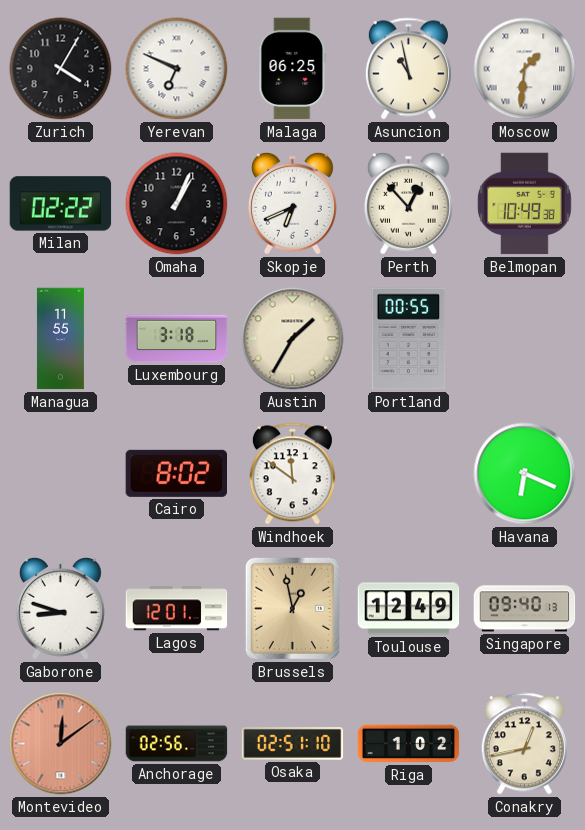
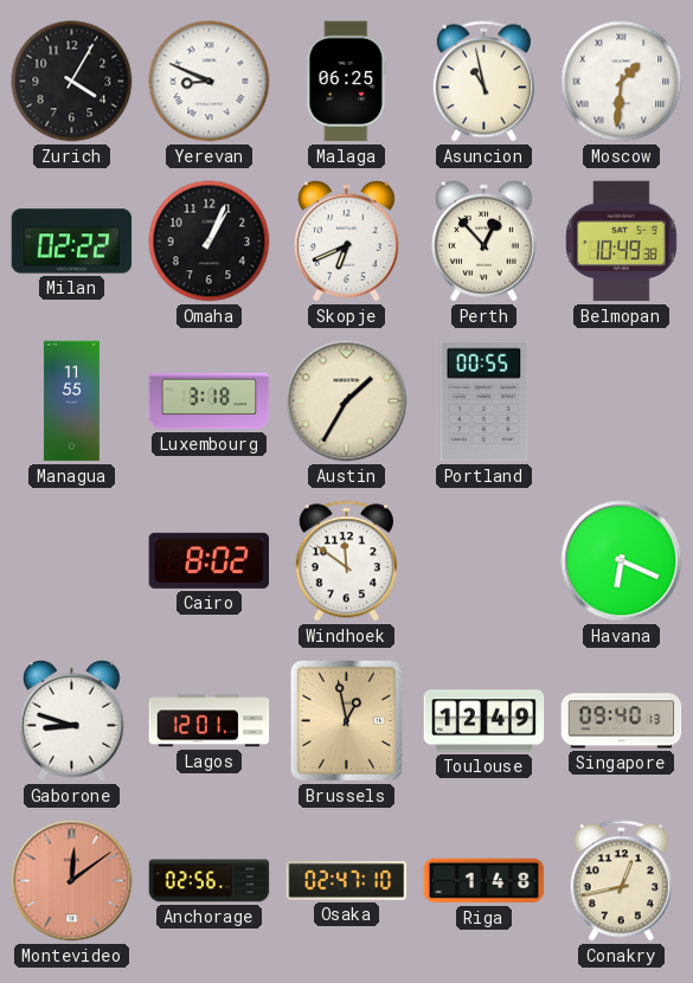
Yerevan: 6:49 -> 8:49 (210, 82)
Osaka: 02:51 -> 02:47 (347, 881)
Riga: 1:02 -> 1:48 (485, 881)
